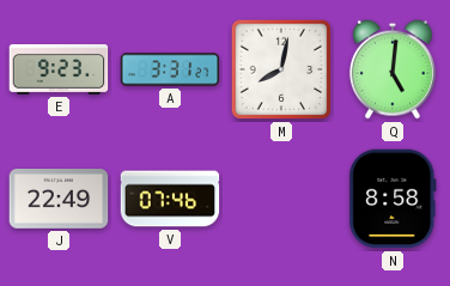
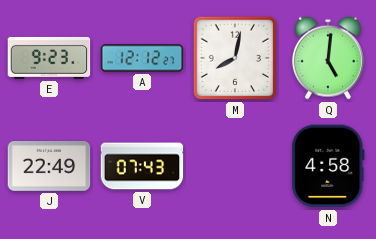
A: 3:31 -> 12:12 (142, 58)
V: 07:46 -> 07:43 (142, 166)
N: 8:58 -> 4:58 (328, 166)
